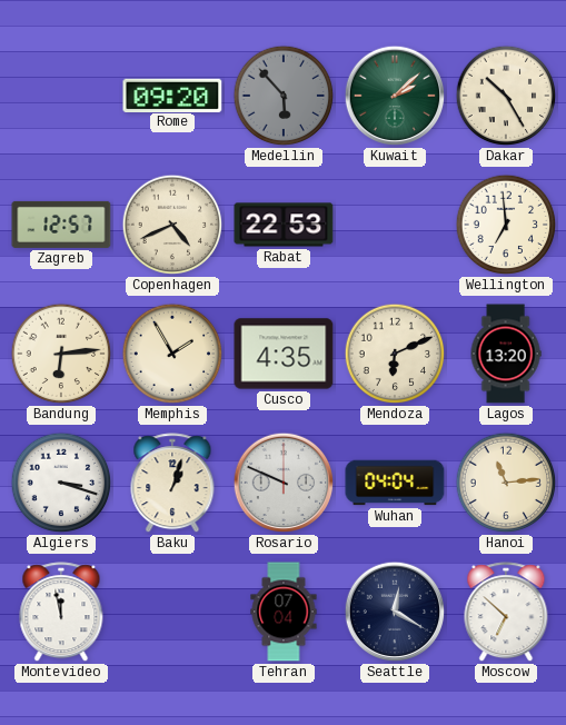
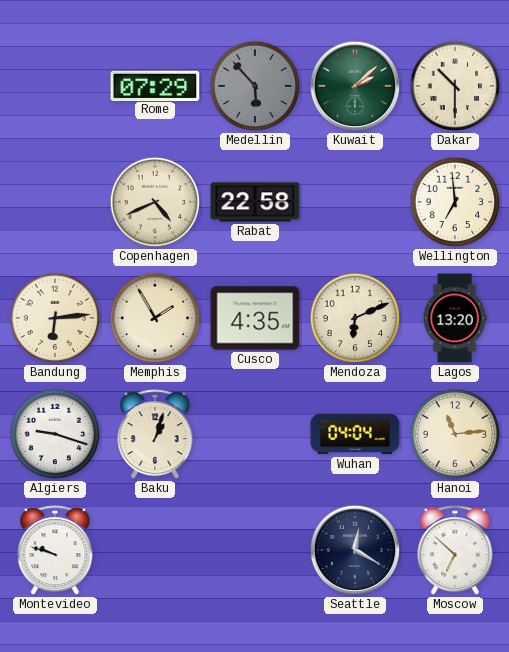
Rome: 09:20 -> 07:29 (155, 85)
Dakar: 10:25 -> 10:30 (455, 86)
Zagreb: 12:57 -> none (61, 225)
Rabat: 22:53 -> 22:58 (255, 202)
Algiers: 3:18 -> 9:18 (55, 434)
Rosario: 9:49 -> none (284, 483)
Montevideo: 11:58 -> 9:48 (55, 551)
Tehran: 07:04 -> none (284, 612)
